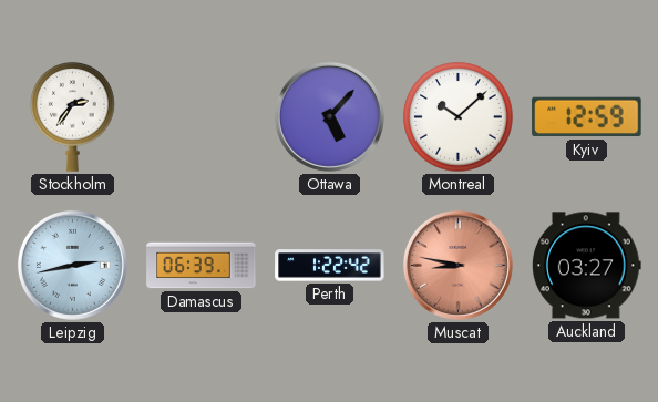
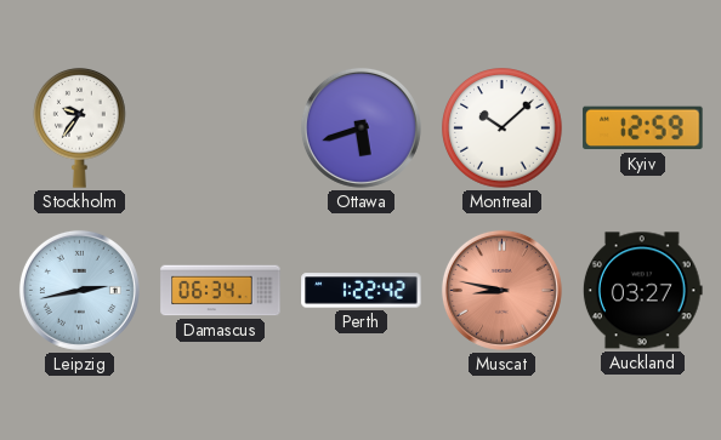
Stockholm: 2:36 -> 9:36 (80, 127)
Ottawa: 5:07 -> 5:42 (360, 127)
Damascus: 06:39 -> 06:34 (221, 291)
